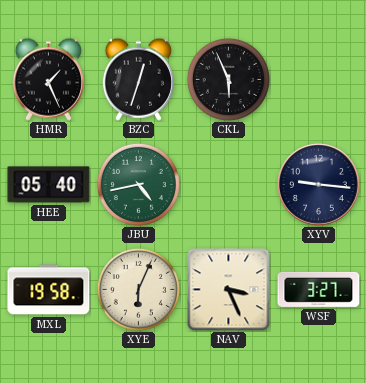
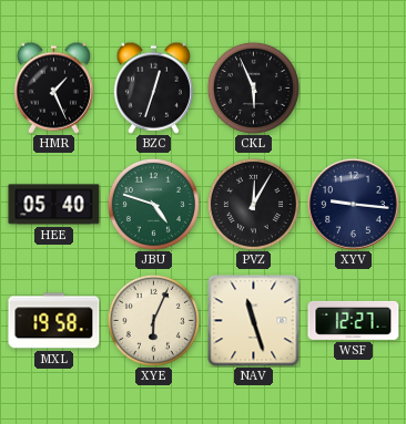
JBU: 4:43 -> 4:48 (153, 204)
PVZ: none -> 12:05 (253, 204)
NAV: 3:26 -> 11:27 (254, 321)
WSF: 3:27 -> 12:27 (354, 320)
